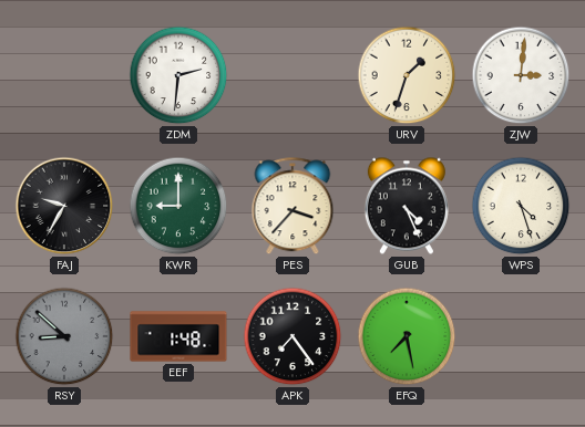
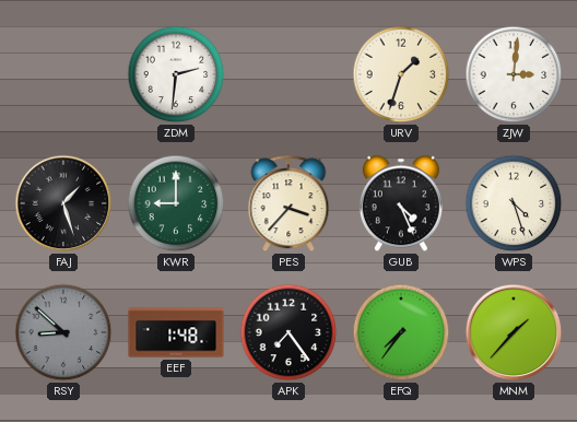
FAJ: 9:35 -> 1:27 (63, 203)
EFQ: 7:28 -> 7:36 (401, 332)
MNM: none -> 1:37 (514, 332)
